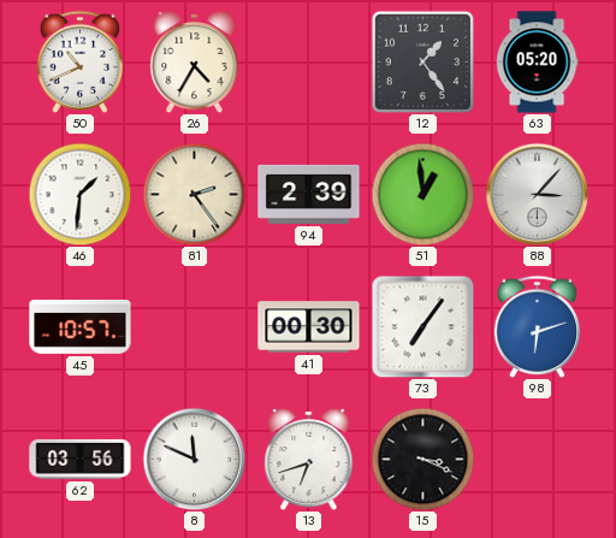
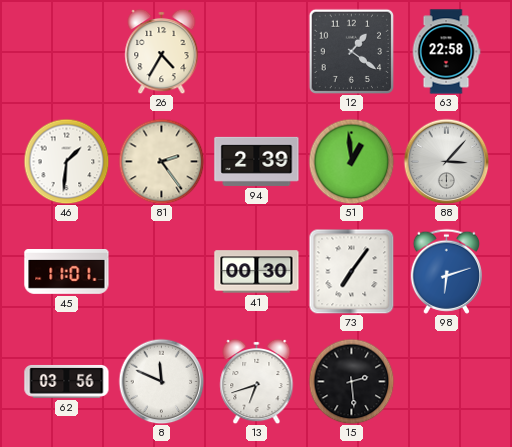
50: 10:41 -> none (79, 61)
12: 1:24 -> 1:21 (351, 51)
63: 05:20 -> 22:58 (446, 52)
45: 10:57 -> 11:01 (67, 272)
15: 3:19 -> 2:29 (351, 381)
